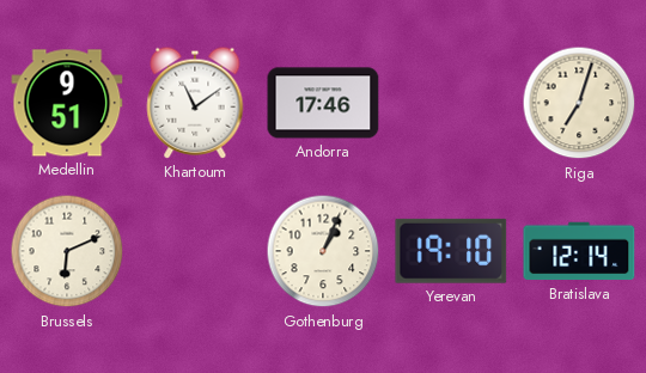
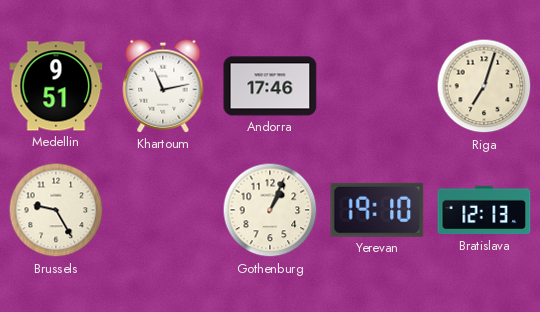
Khartoum: 11:09 -> 11:13 (163, 86)
Brussels: 6:11 -> 9:25 (56, 210)
Bratislava: 12:14 -> 12:13 (484, 210)
